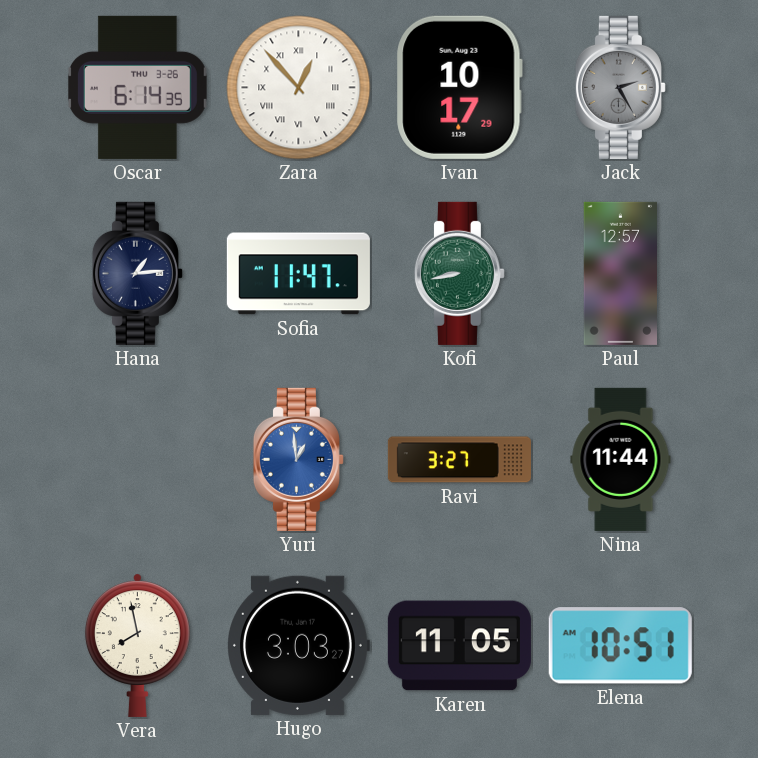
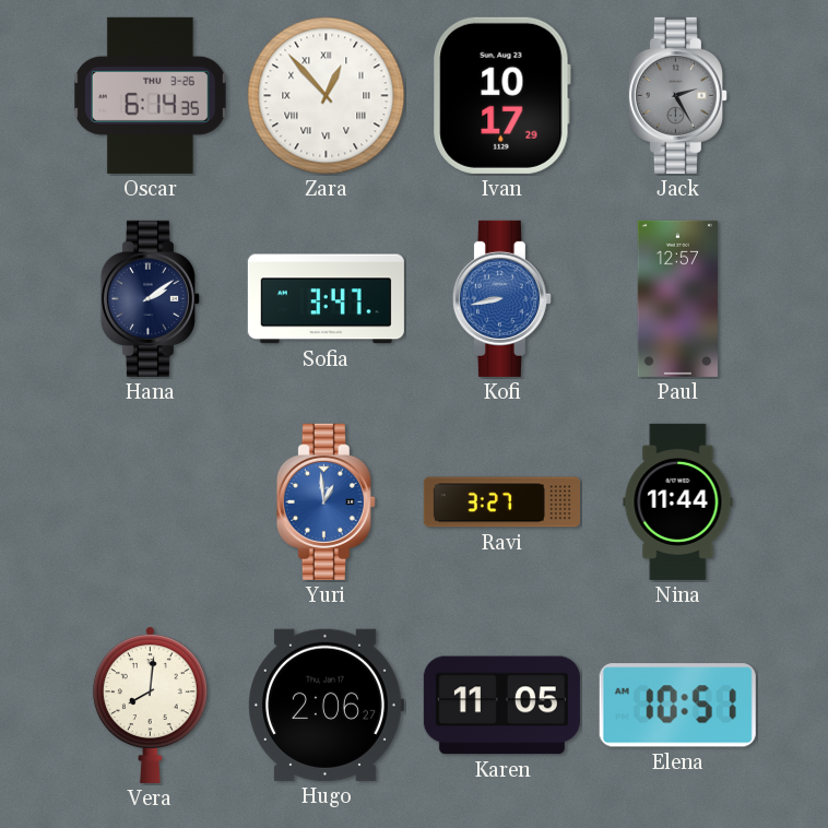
Hana: 1:14 -> 2:09 (150, 298)
Sofia: 11:47 -> 3:47 (326, 299)
Kofi dial: green -> blue (501, 298)
Vera: 7:58 -> 8:01 (150, 705)
Hugo: 3:03 -> 2:06 (327, 705)
